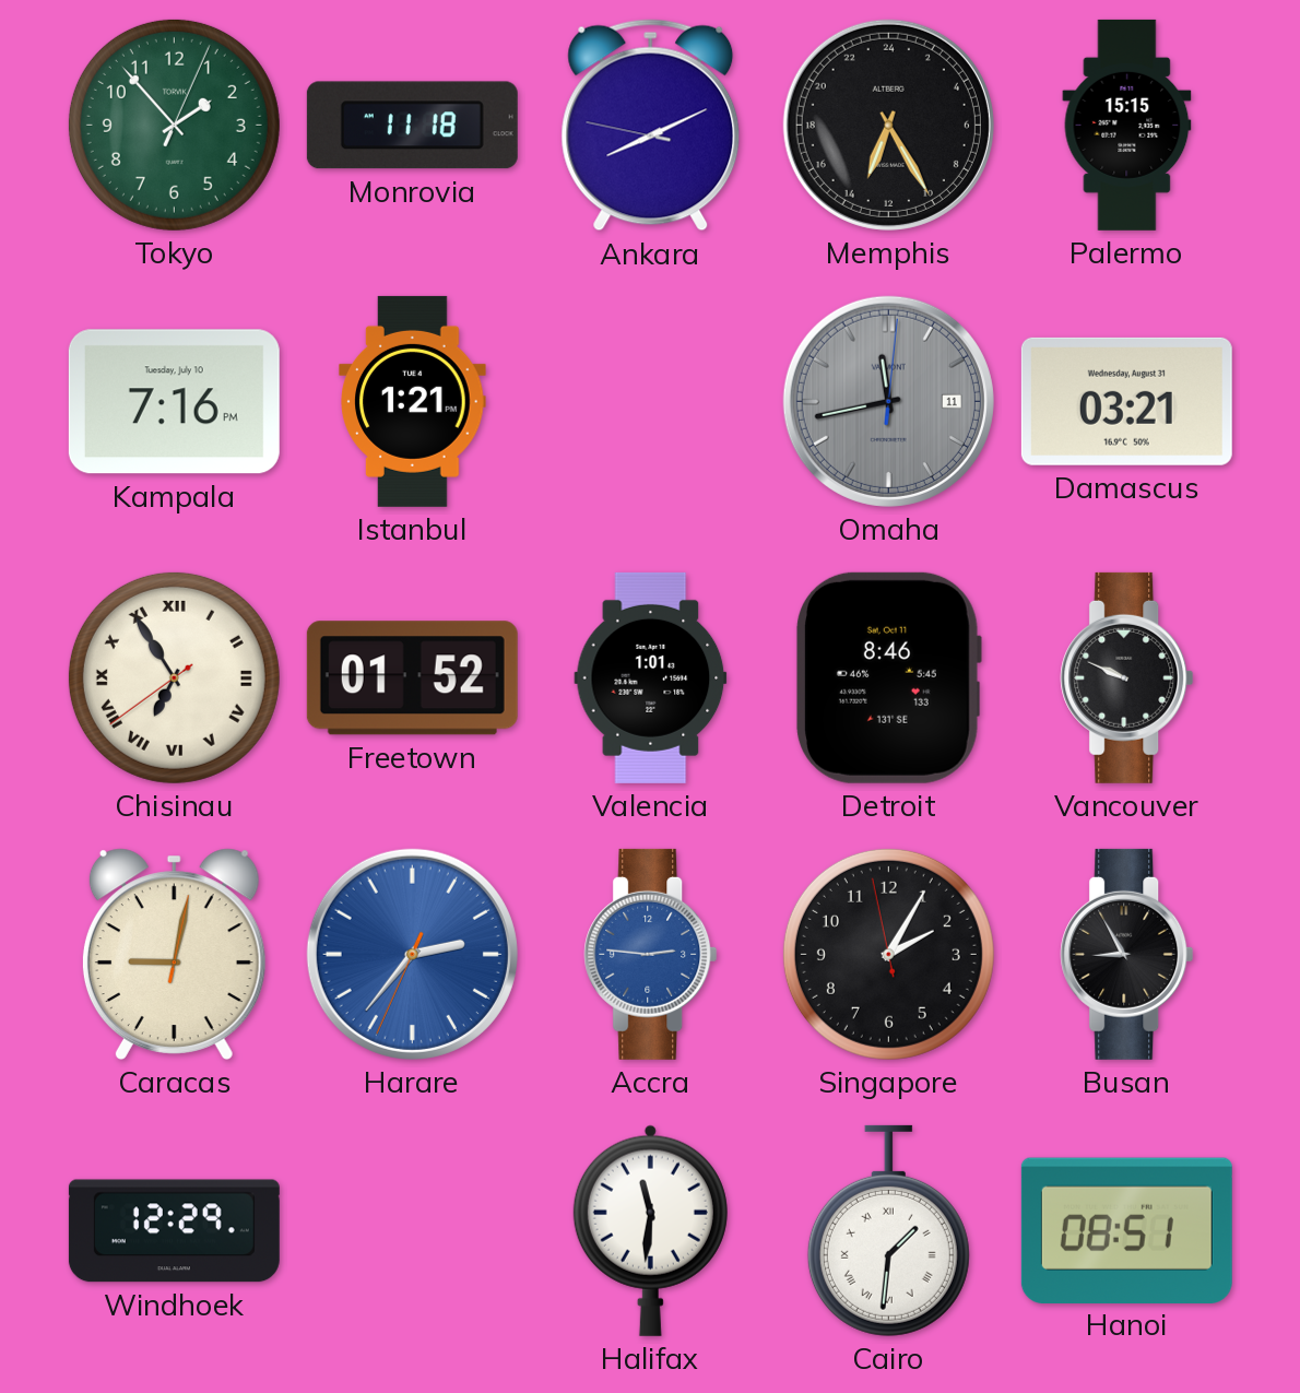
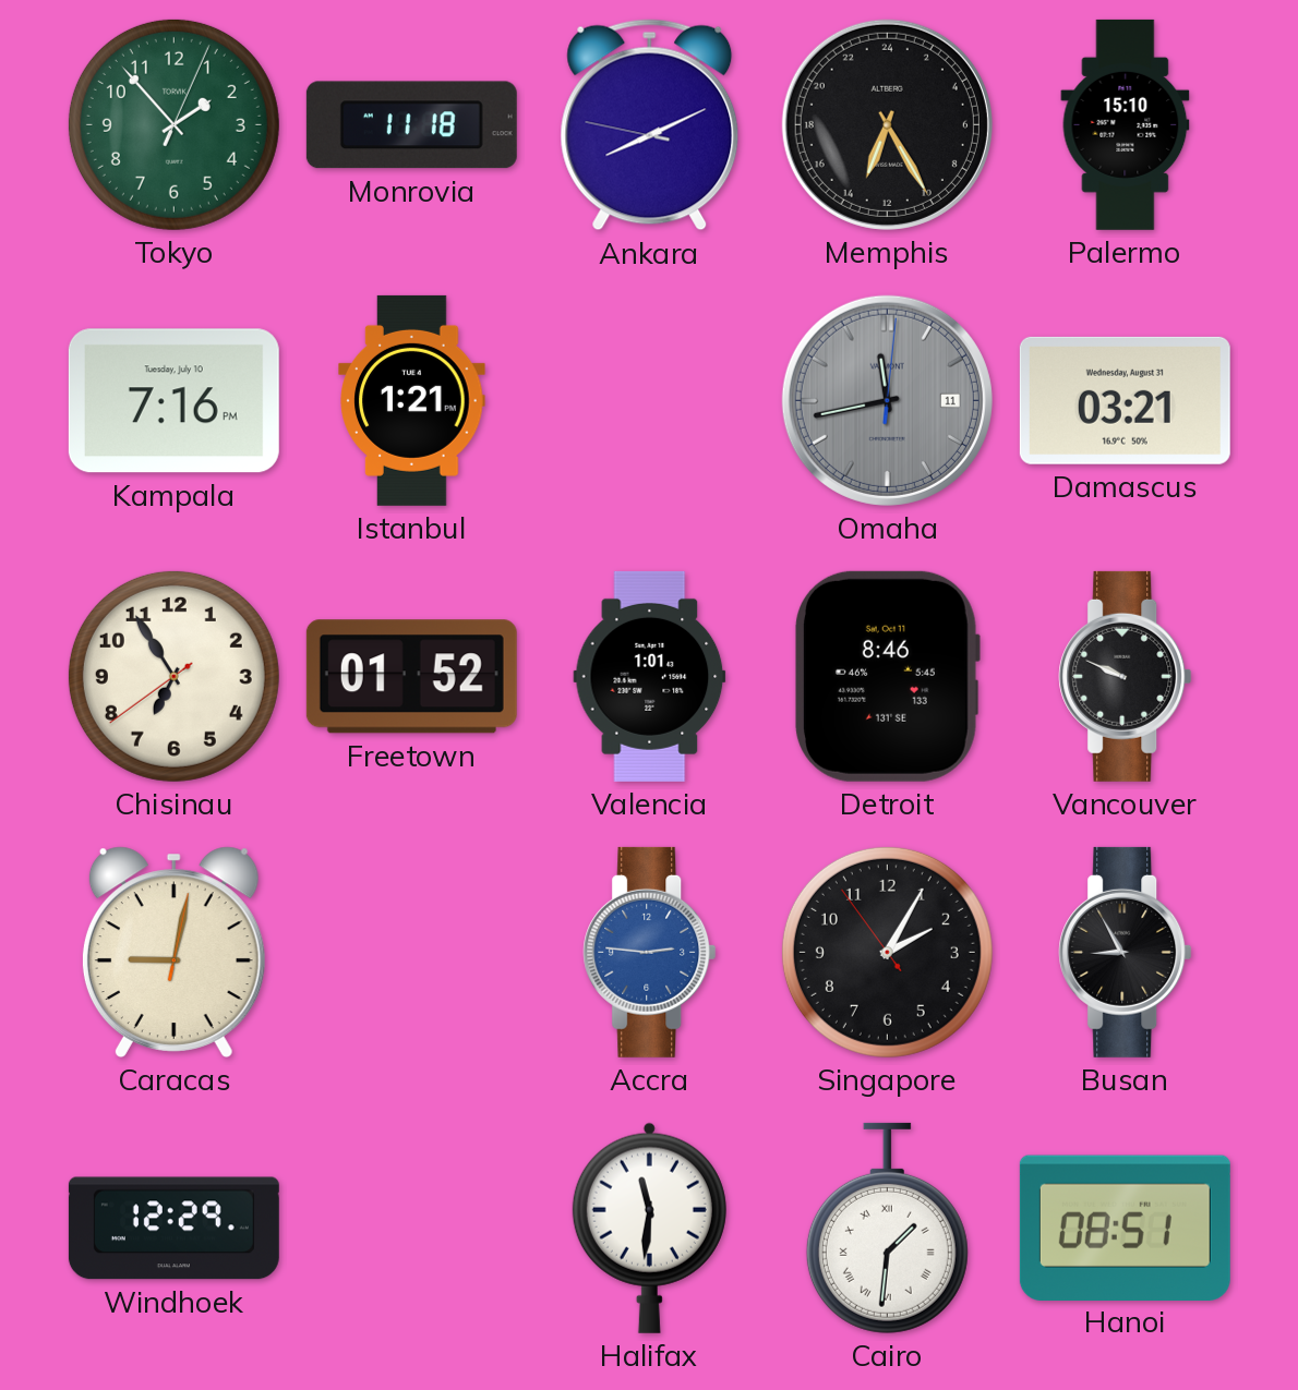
Palermo: 15:15 -> 15:10 (1126, 124)
Chisinau numerals: Roman -> Arabic (173, 676)
Harare: 2:36 -> none (412, 954)
Singapore: 2:04:58 -> 2:04:54 (887, 952)
